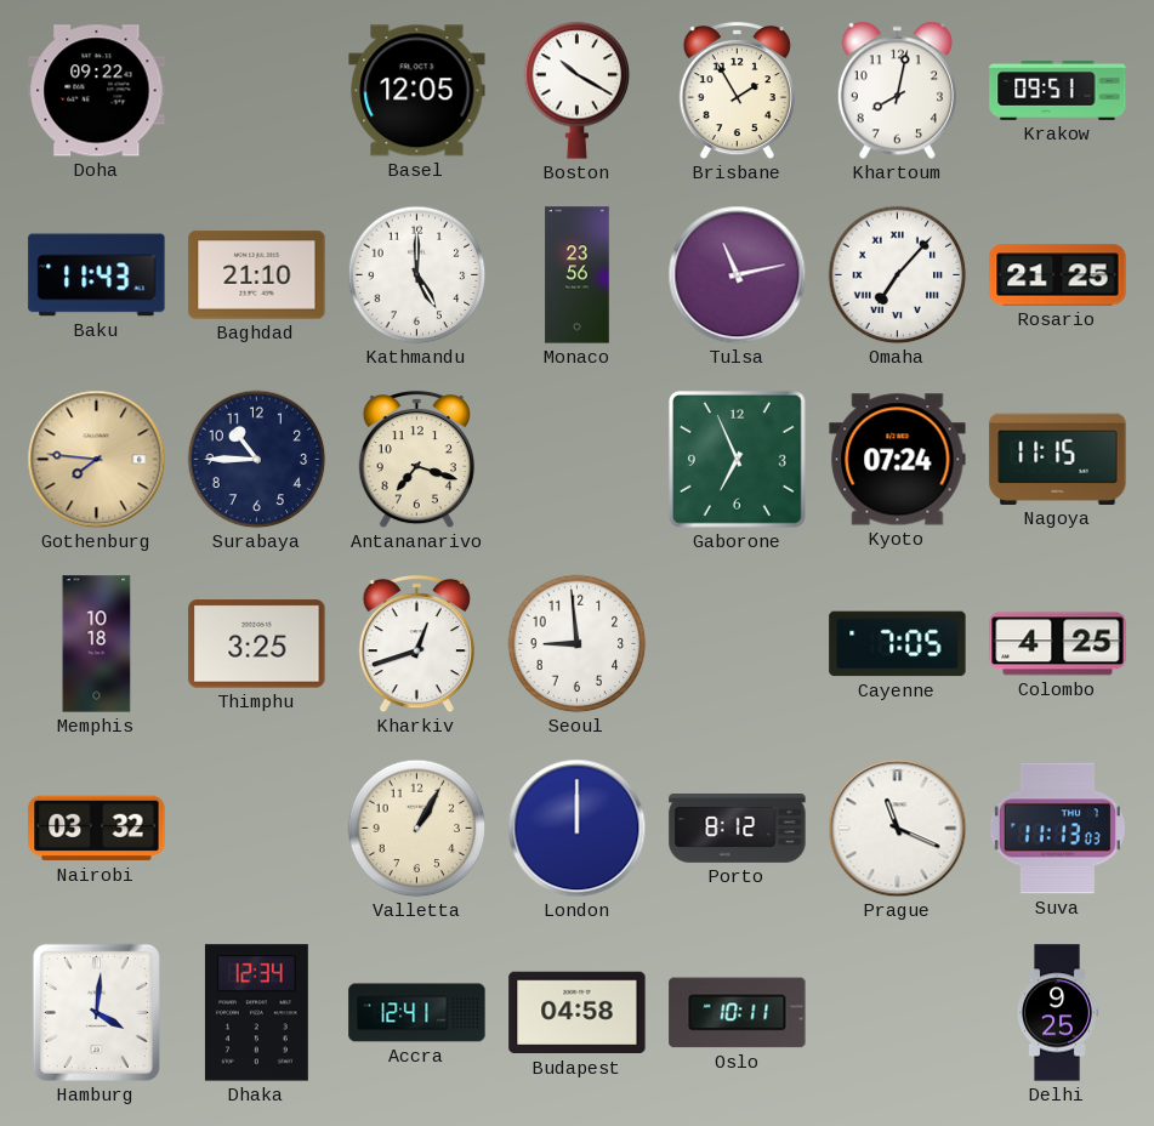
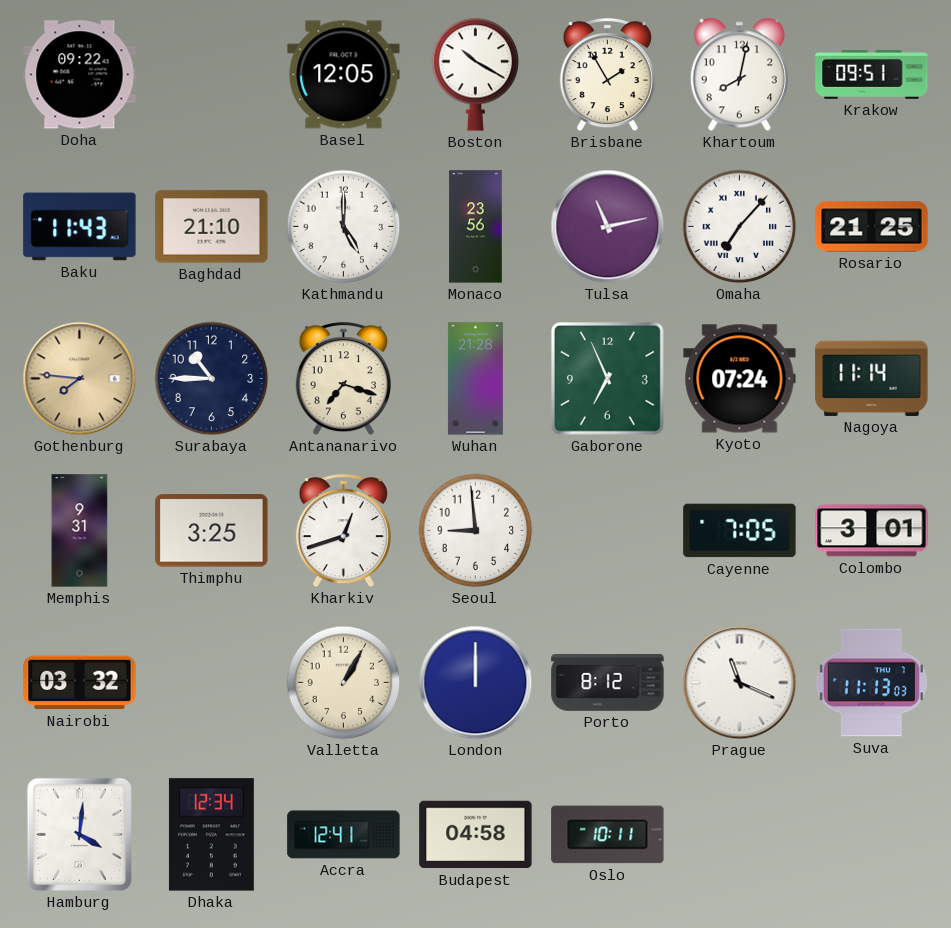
Wuhan: none -> 21:28 (475, 379)
Nagoya: 11:15 -> 11:14 (872, 378)
Memphis: 10:18 -> 9:31 (80, 531)
Colombo: 4:25 -> 3:01 (872, 531)
Delhi: 9:25 -> none (1057, 1013)
